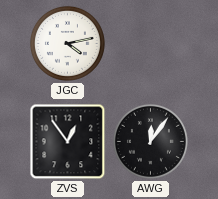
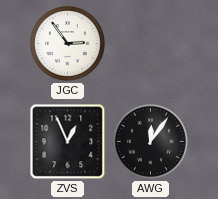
JGC: 4:13 -> 2:54 (67, 43)
ZVS: 12:54 -> 12:56 (68, 142)
